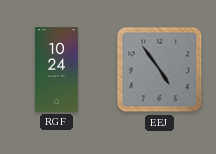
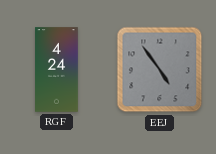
RGF: 10:24 -> 4:24 (57, 70)
